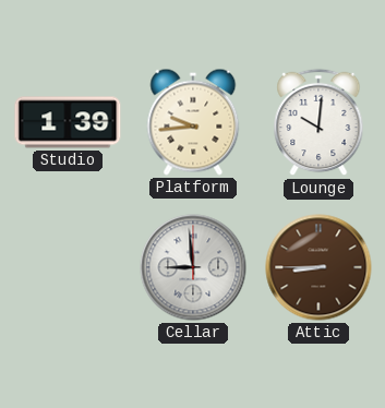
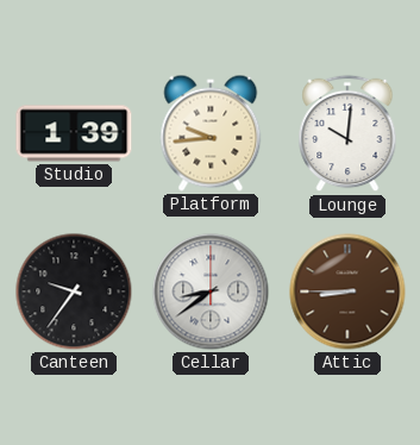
Canteen: none -> 9:36 (74, 292)
Cellar: 8:59 -> 8:39 (211, 292)
